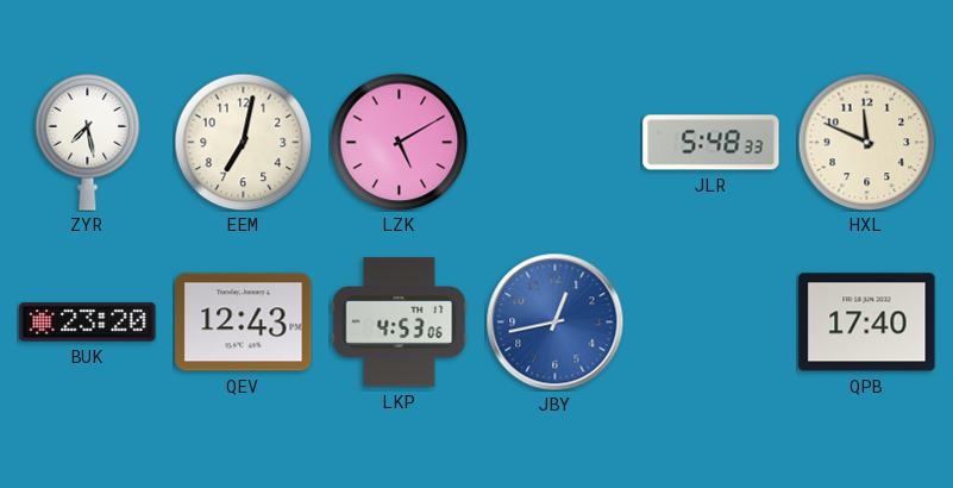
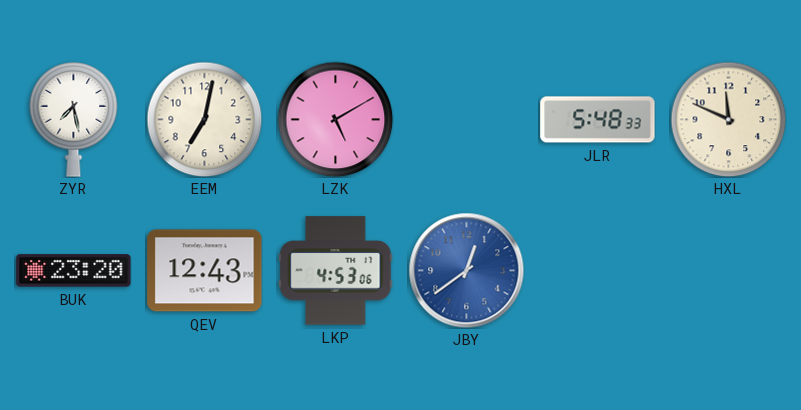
JBY: 12:43 -> 12:39 (466, 270)
QPB: 17:40 -> none (867, 323)
